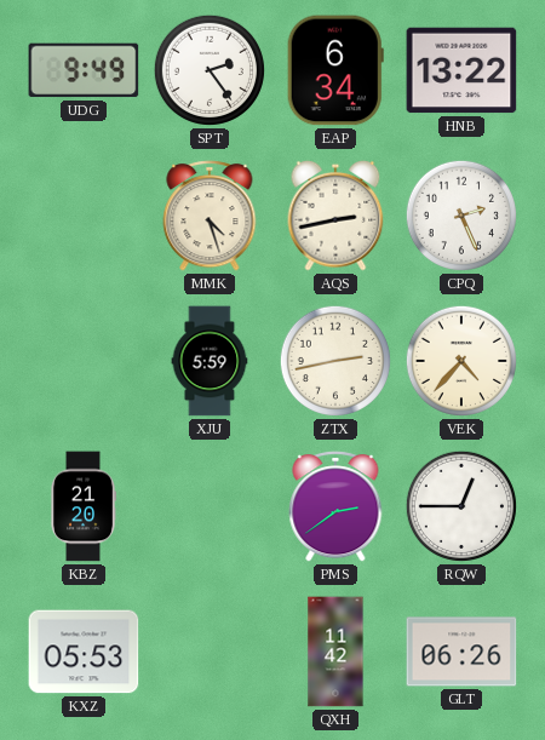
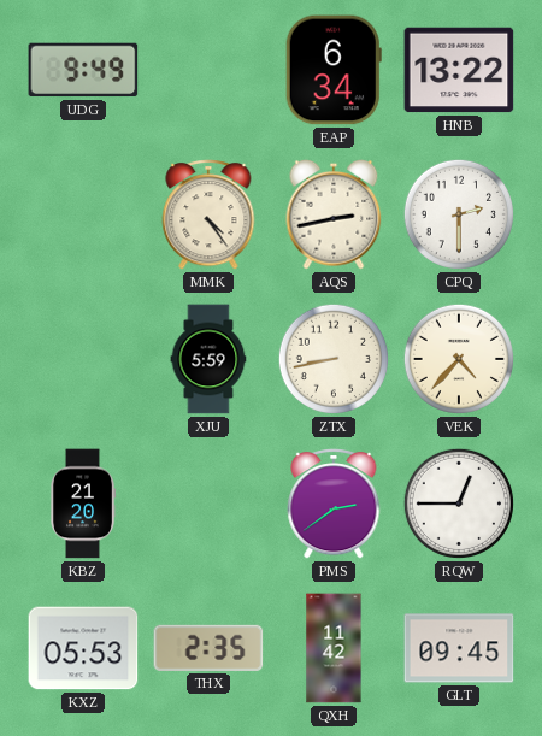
SPT: 2:24 -> none (210, 70)
MMK: 4:27 -> 4:24 (208, 214)
CPQ: 2:26 -> 2:30 (459, 214)
ZTX: 2:43 -> 8:43 (334, 359)
THX: none -> 2:35 (208, 648)
GLT: 06:26 -> 09:45 (459, 648)
